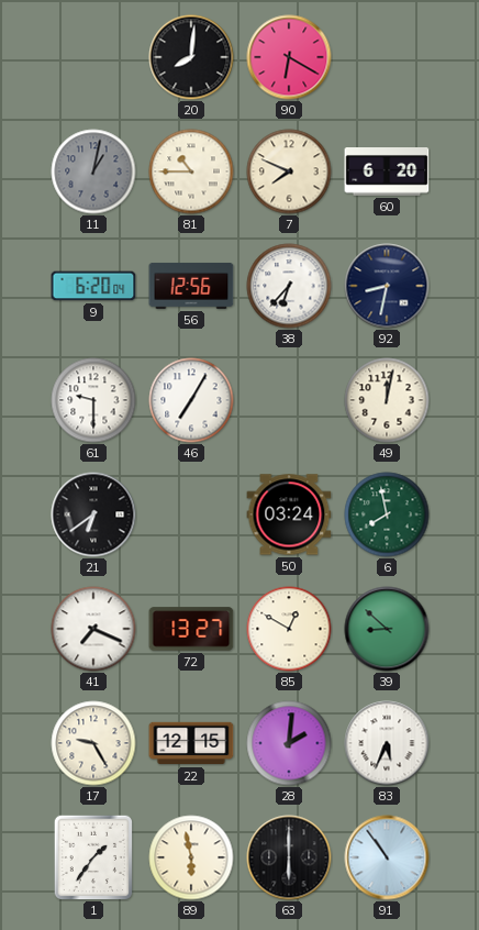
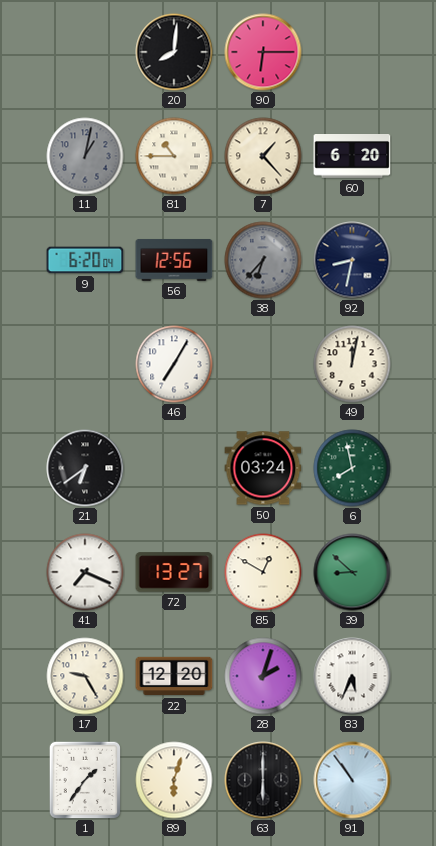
90: 6:20 -> 6:15 (263, 52)
7: 7:49 -> 1:23 (263, 156)
38 dial: white -> grey (263, 260)
61: 9:30 -> none (93, 400)
22: 12:15 -> 12:20 (174, 676)
28: 2:01 -> 2:03 (263, 676)
89: 5:58 -> 6:03 (174, 780)
